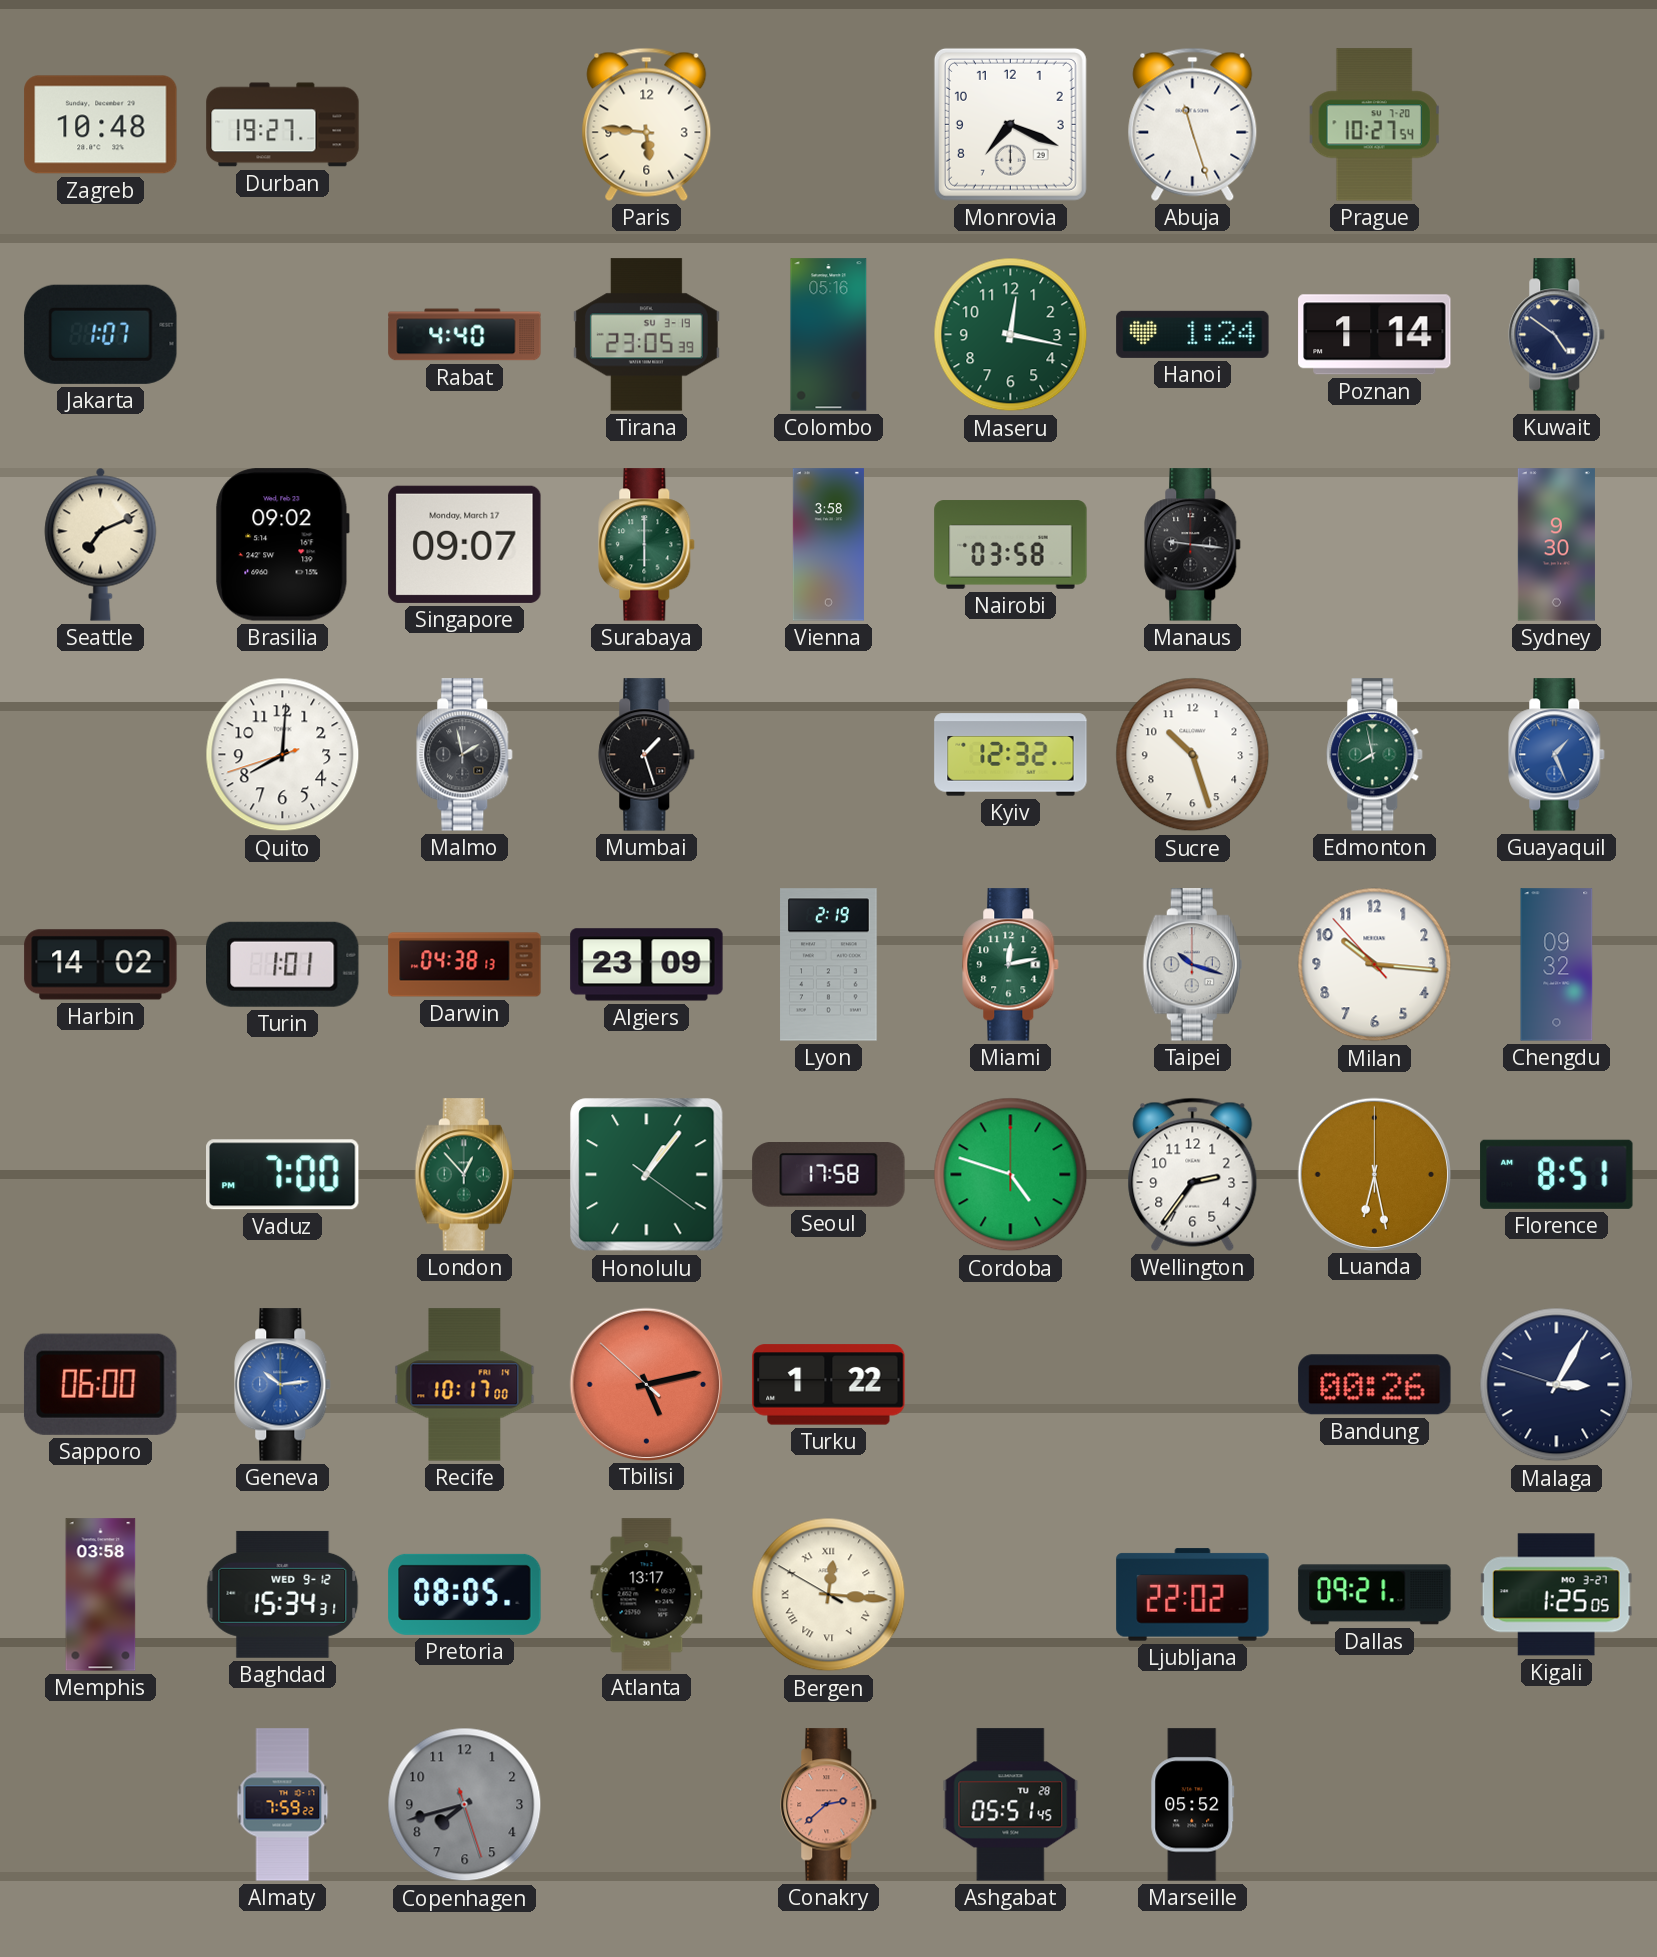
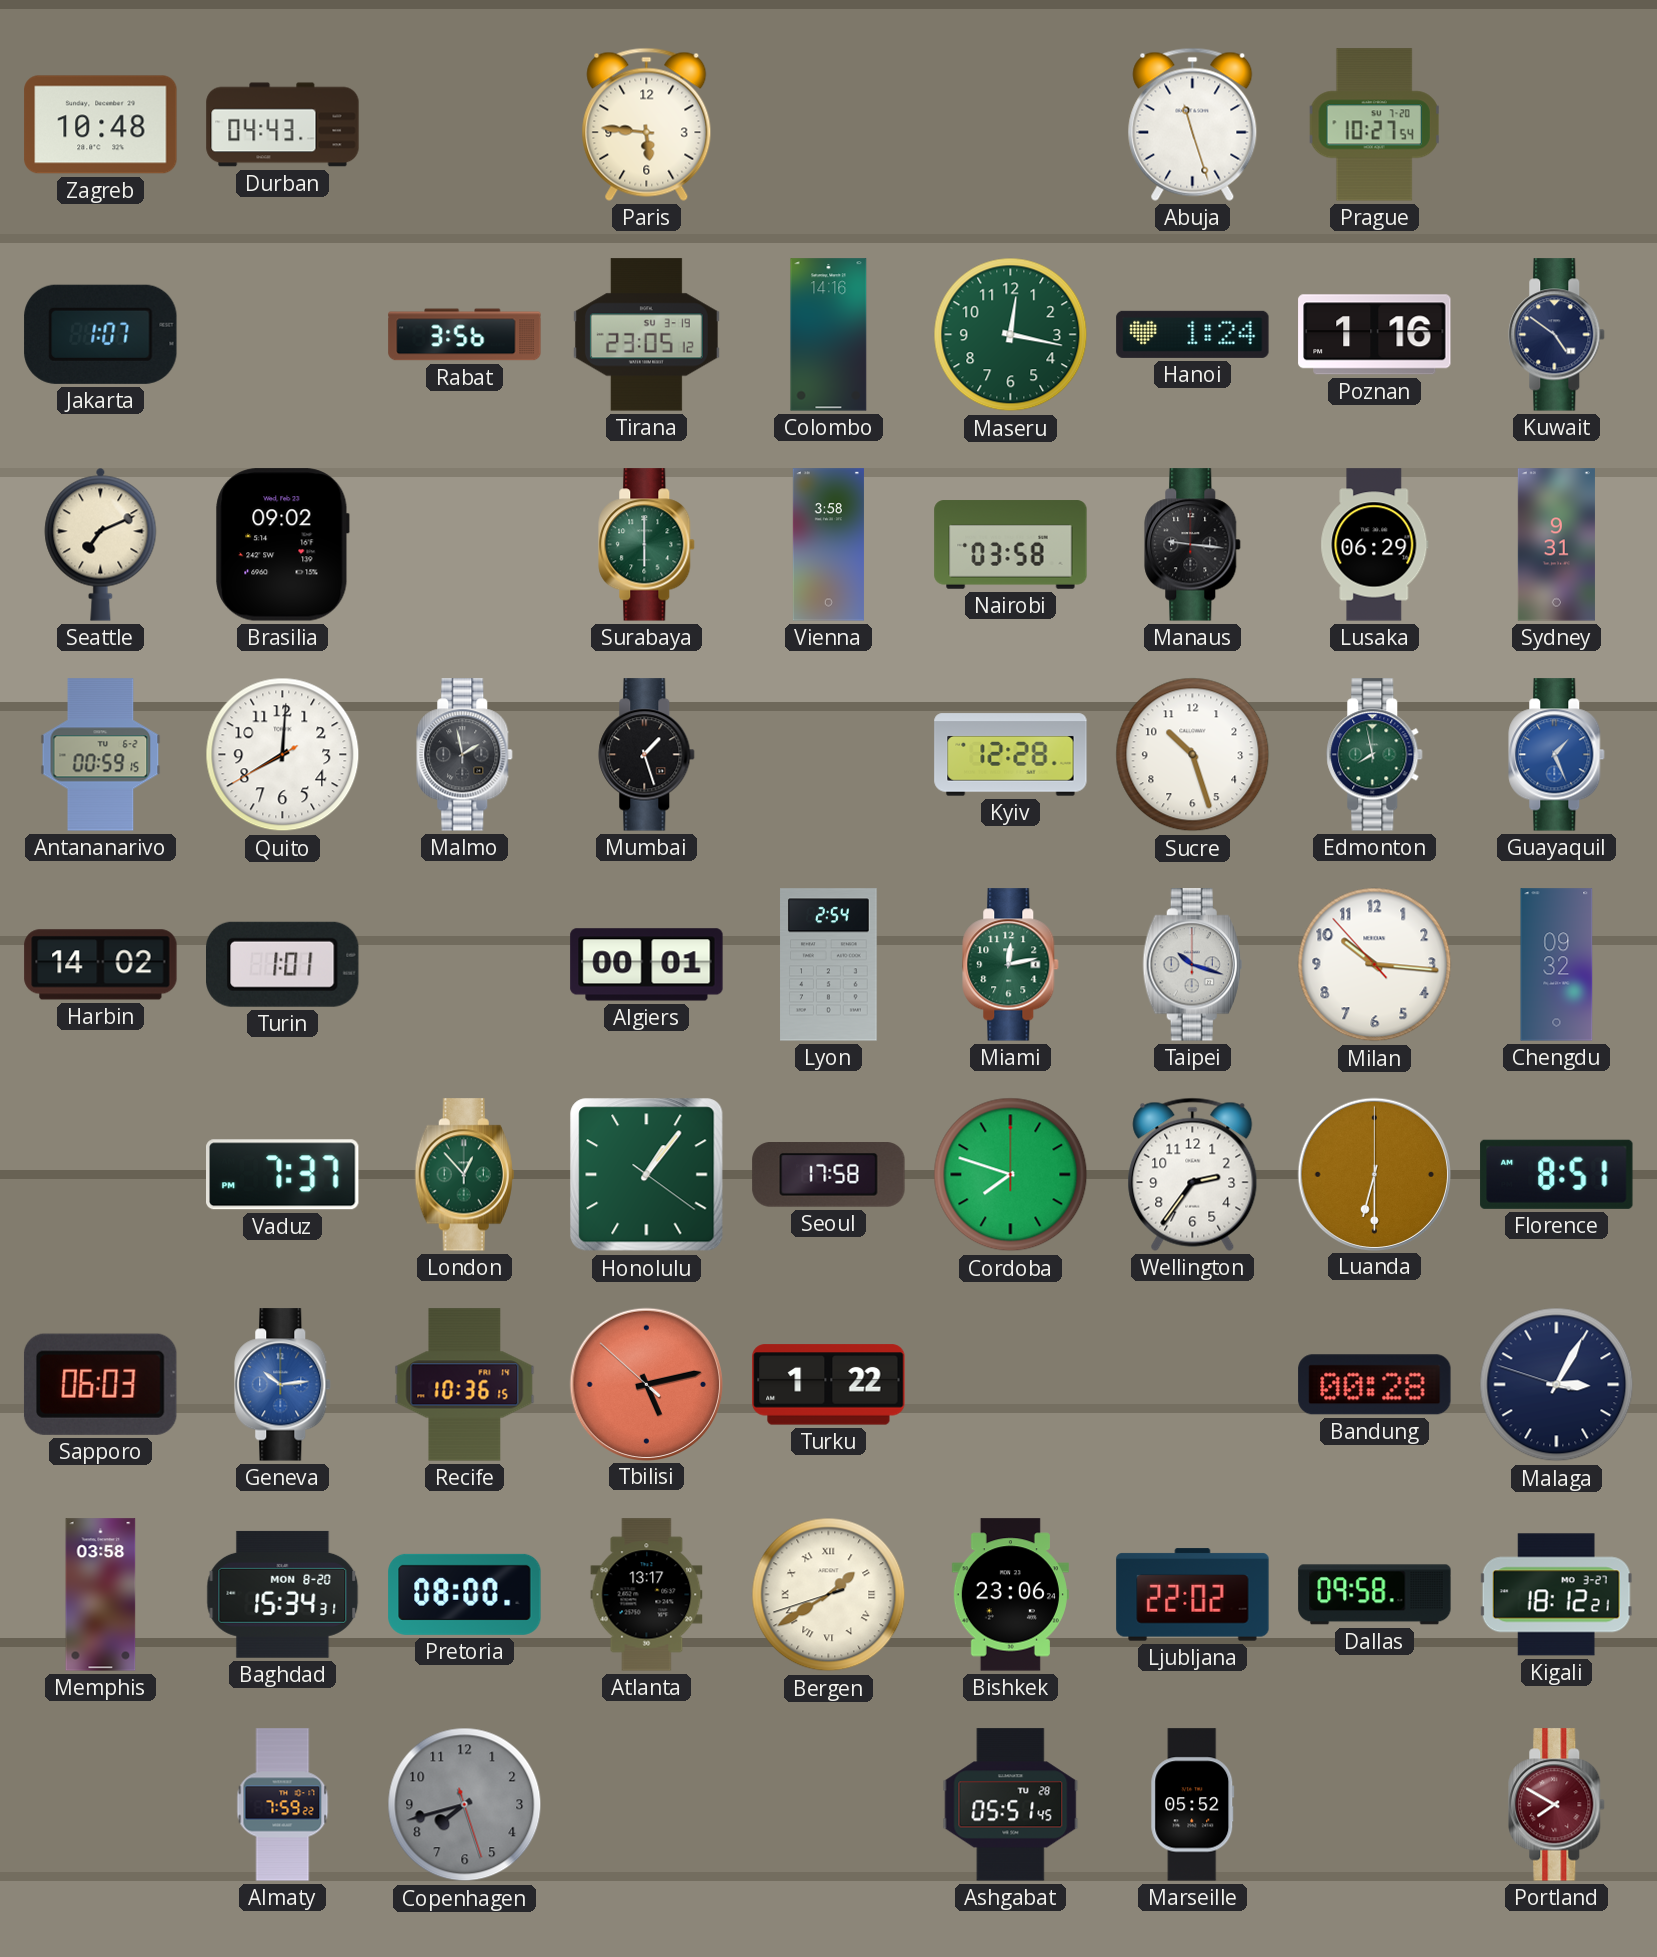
Durban: 19:27 -> 04:43 (283, 125)
Monrovia: 7:19 -> none (1010, 124)
Rabat: 4:40 -> 3:56 (465, 335)
Tirana: 23:05:39 -> 23:05:12 (646, 335)
Colombo: 05:16 -> 14:16 (829, 335)
Poznan: 1:14 -> 1:16 (1375, 335)
Singapore: 09:07 -> none (465, 544)
Lusaka: none -> 06:29 (1375, 545)
Sydney: 9:30 -> 9:31 (1556, 545)
Antananarivo: none -> 00:59 (101, 755)
Quito: 8:00:42 -> 8:00:40 (283, 755)
Kyiv: 12:32 -> 12:28 (1011, 755)
Darwin: 04:38 -> none (465, 965)
Algiers: 23:09 -> 00:01 (647, 965)
Lyon: 2:19 -> 2:54 (829, 965)
Vaduz: 7:00 -> 7:37 (283, 1175)
Cordoba: 4:48 -> 7:48 (1011, 1175)
Luanda: 6:28 -> 6:30 (1374, 1174)
Sapporo: 06:00 -> 06:03 (100, 1384)
Recife: 10:17 -> 10:36 (465, 1385)
Bandung: 00:26 -> 00:28 (1375, 1385)
Baghdad date: WED 9-12 -> MON 8-20 (283, 1594)
Pretoria: 08:05 -> 08:00 (465, 1594)
Bergen: 12:15 -> 1:39 (829, 1595)
Bishkek: none -> 23:06 (1010, 1595)
Dallas: 09:21 -> 09:58 (1375, 1595)
Kigali: 1:25 -> 18:12 (1556, 1595)
Conakry: 2:38 -> none (829, 1805)
Portland: none -> 7:50 (1557, 1805)
